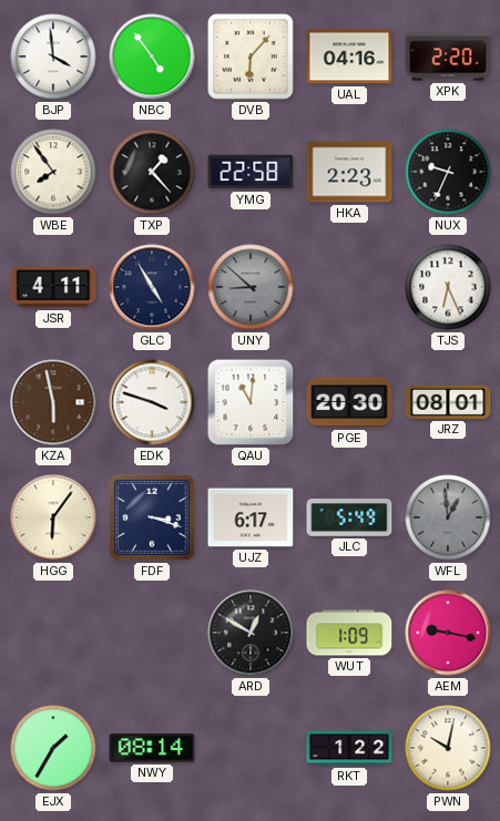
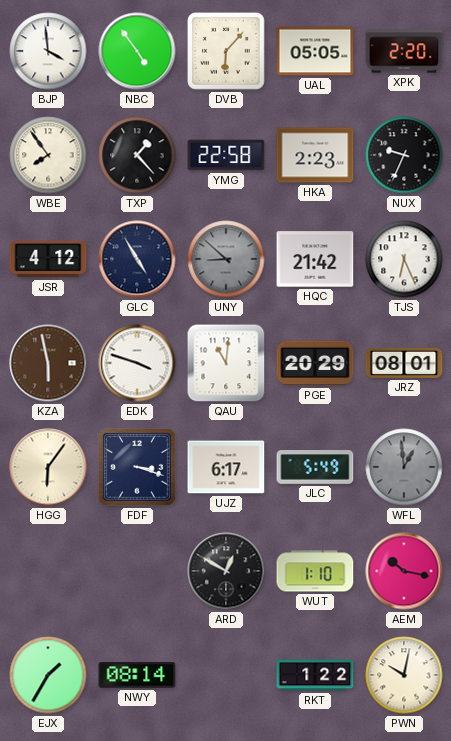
UAL: 04:16 -> 05:05 (315, 51)
JSR: 4:11 -> 4:12 (48, 259)
HQC: none -> 21:42 (315, 259)
PGE: 20:30 -> 20:29 (315, 363)
WUT: 1:09 -> 1:10 (315, 571)
AEM: 9:17 -> 10:17 (404, 571)
